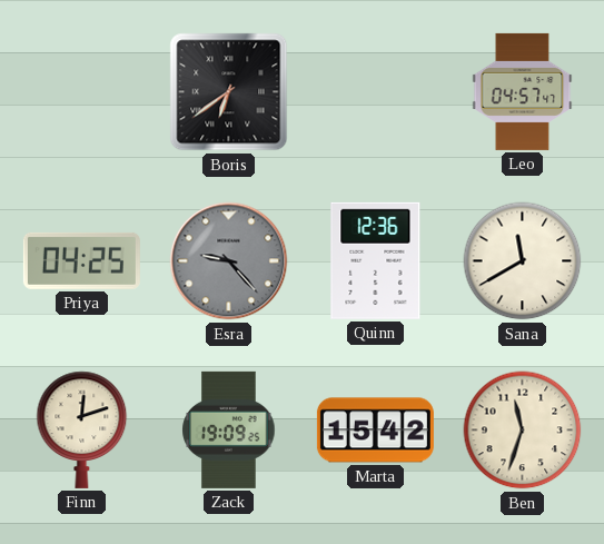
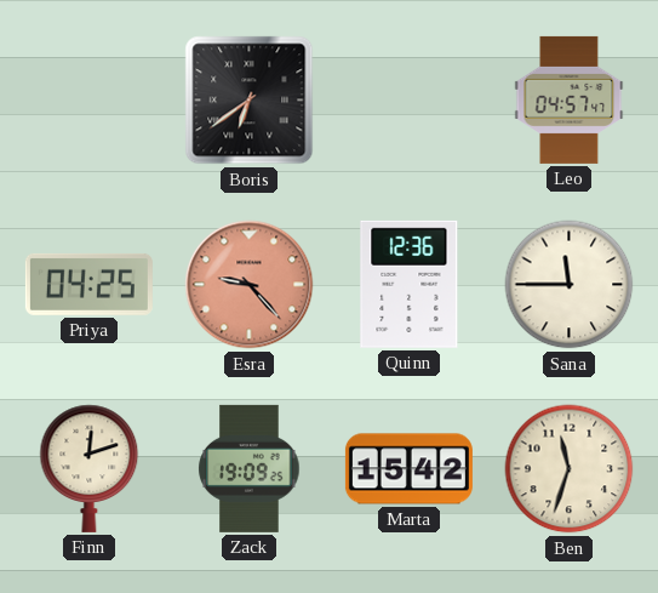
Esra dial: grey -> salmon (250, 285)
Sana: 11:40 -> 11:45 (570, 285)
